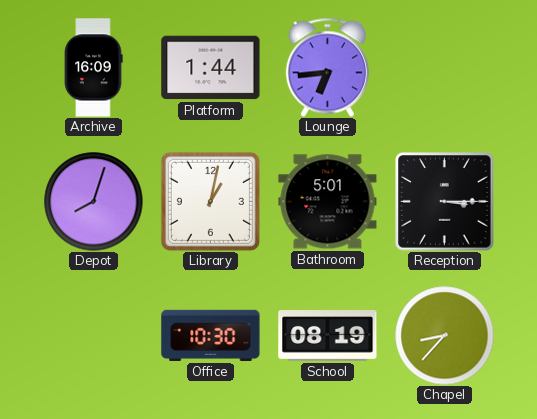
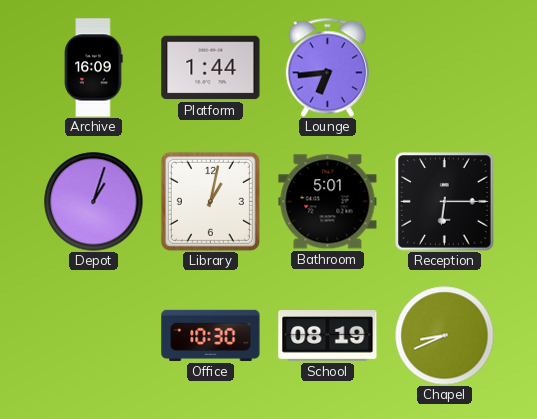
Depot: 8:03 -> 1:03 (94, 202)
Reception: 3:15 -> 6:15 (445, 202)
Chapel: 8:37 -> 8:41 (445, 336)
